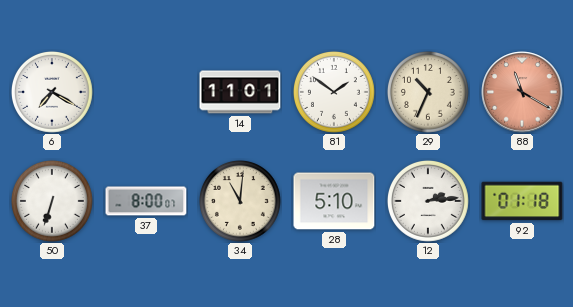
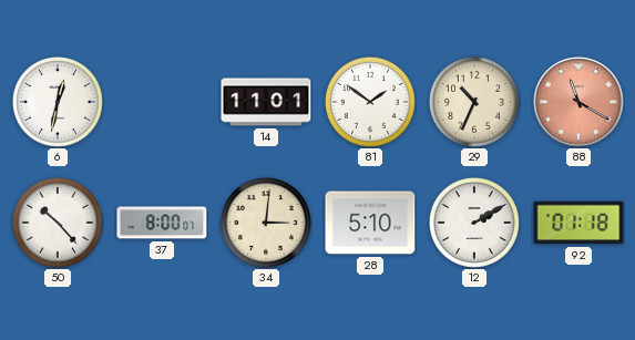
6: 7:20 -> 12:32 (58, 102)
50: 6:33 -> 10:23 (58, 223)
34: 11:01 -> 3:01 (266, 223)
12: 2:14 -> 2:10 (474, 223)
